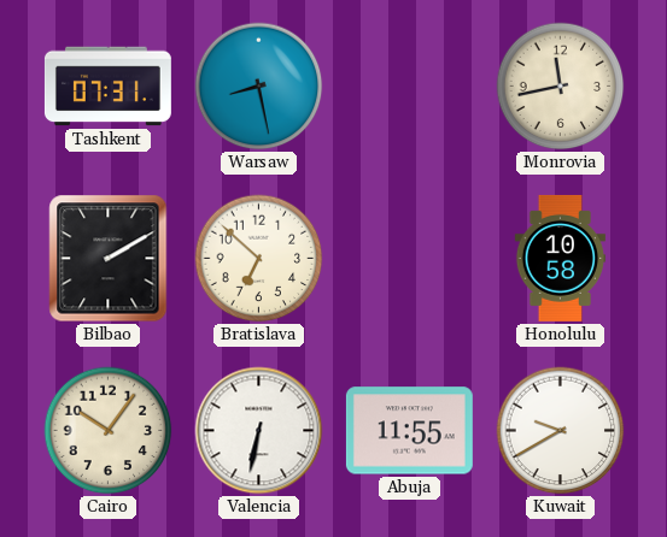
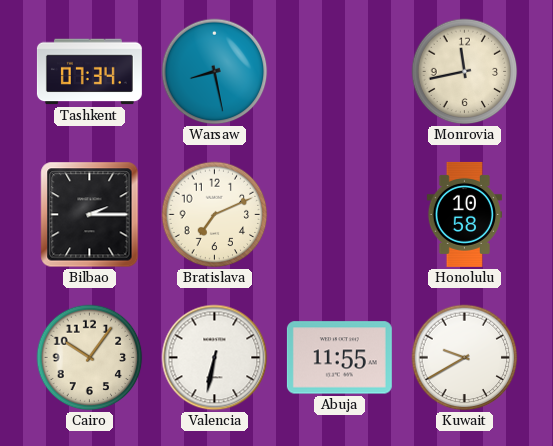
Tashkent: 07:31 -> 07:34 (89, 72)
Bilbao: 2:10 -> 2:15 (90, 215)
Bratislava: 6:52 -> 7:11 (215, 215)
